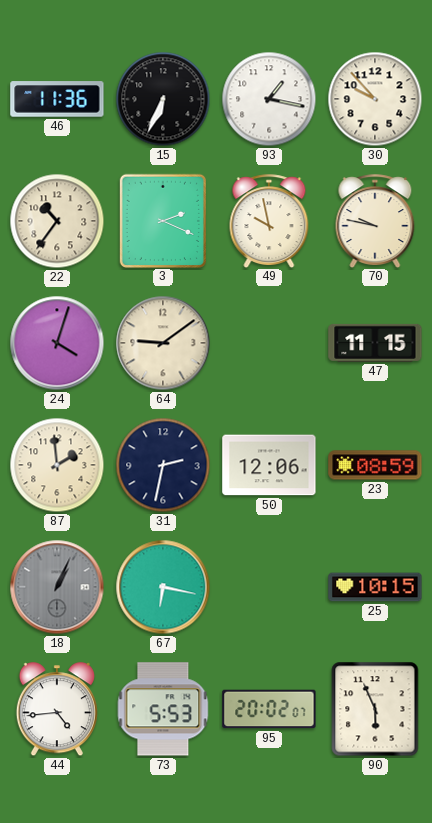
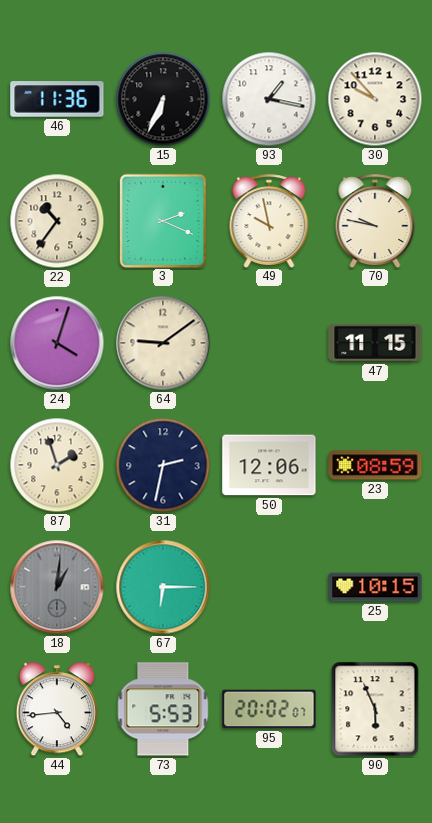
87: 1:59 -> 1:57 (57, 465)
18: 1:04 -> 1:01 (57, 587)
67: 6:17 -> 6:15 (163, 587)
